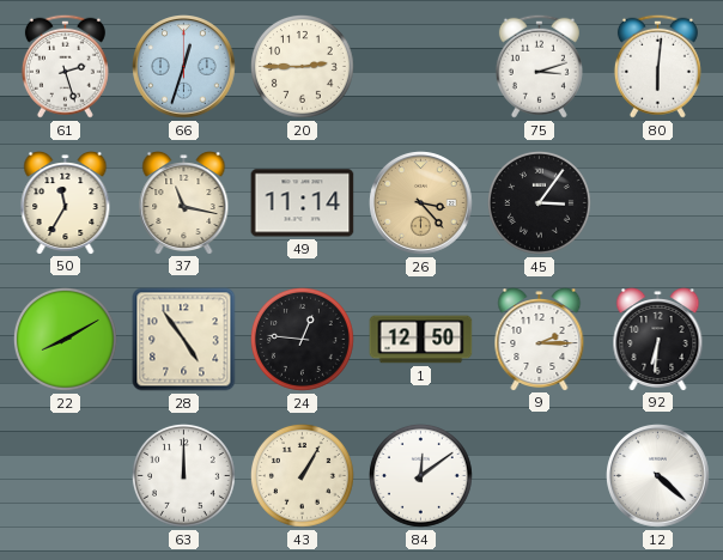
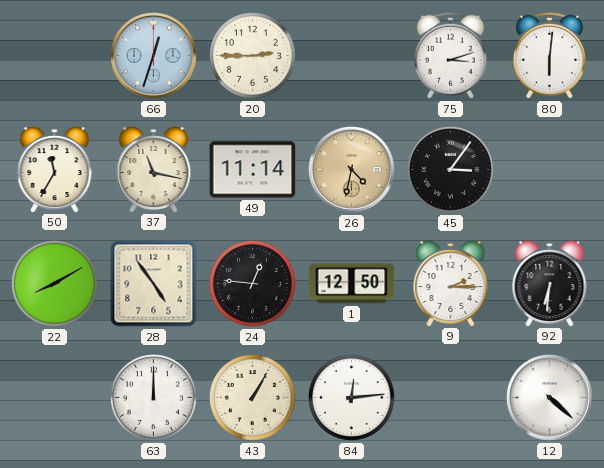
61: 2:27 -> none (65, 66)
26: 3:23 -> 4:32 (352, 170)
84: 12:09 -> 12:14 (351, 397)
